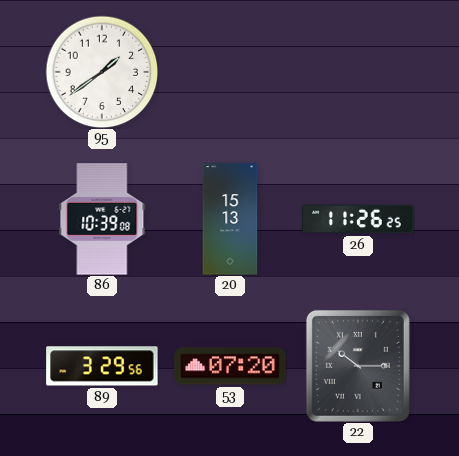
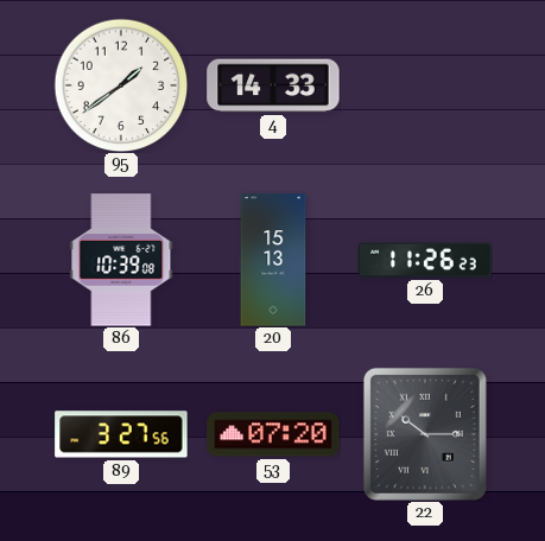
4: none -> 14:33 (273, 85)
26: 11:26:25 -> 11:26:23 (425, 260)
89: 3:29 -> 3:27 (121, 434)
